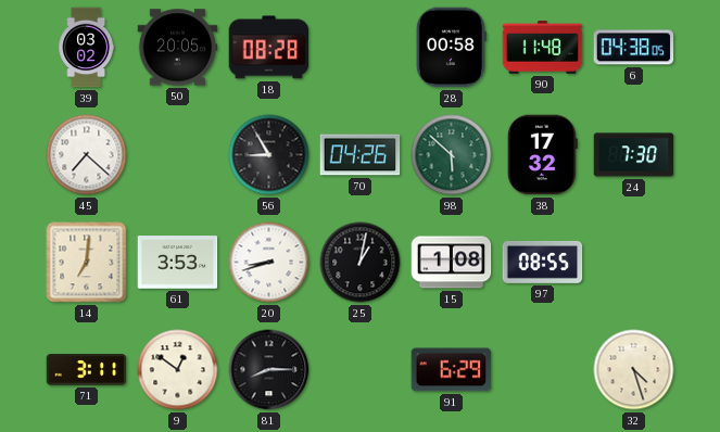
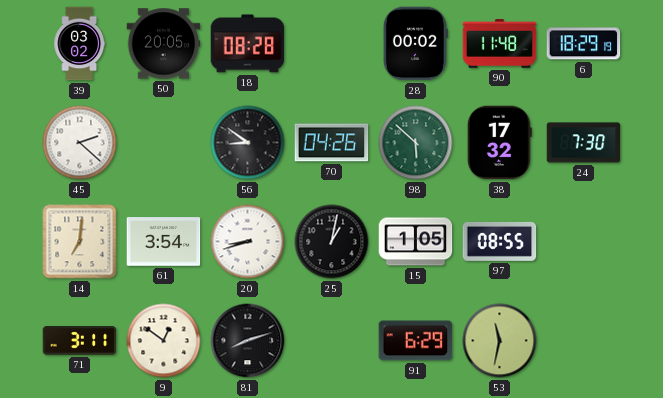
28: 00:58 -> 00:02 (415, 44)
6: 04:38 -> 18:29 (584, 44)
45: 7:22 -> 2:22 (80, 143)
56: 8:55 -> 8:51 (248, 143)
61: 3:53 -> 3:54 (164, 242)
15: 1:08 -> 1:05 (416, 242)
81: 8:15 -> 8:12 (248, 341)
53: none -> 11:32 (500, 341)
32: 4:27 -> none (634, 370)
